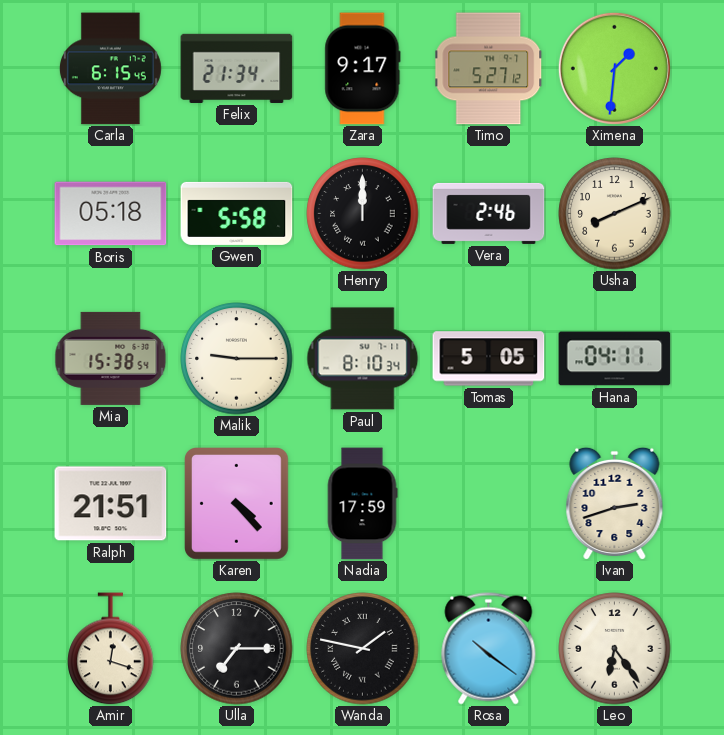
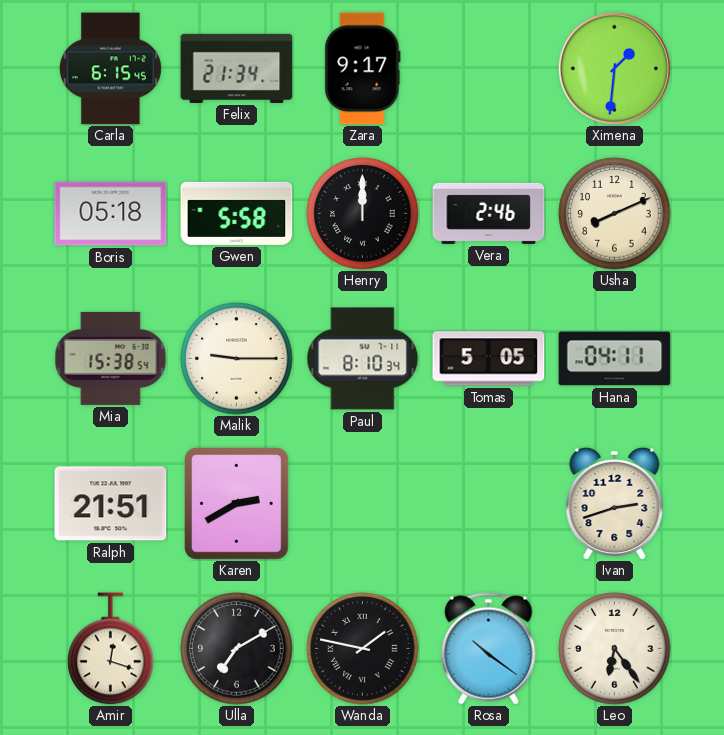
Timo: 5:27 -> none (489, 69)
Karen: 4:23 -> 2:40 (237, 504)
Nadia: 17:59 -> none (362, 504)
Ulla: 7:15 -> 7:10 (237, 649)
